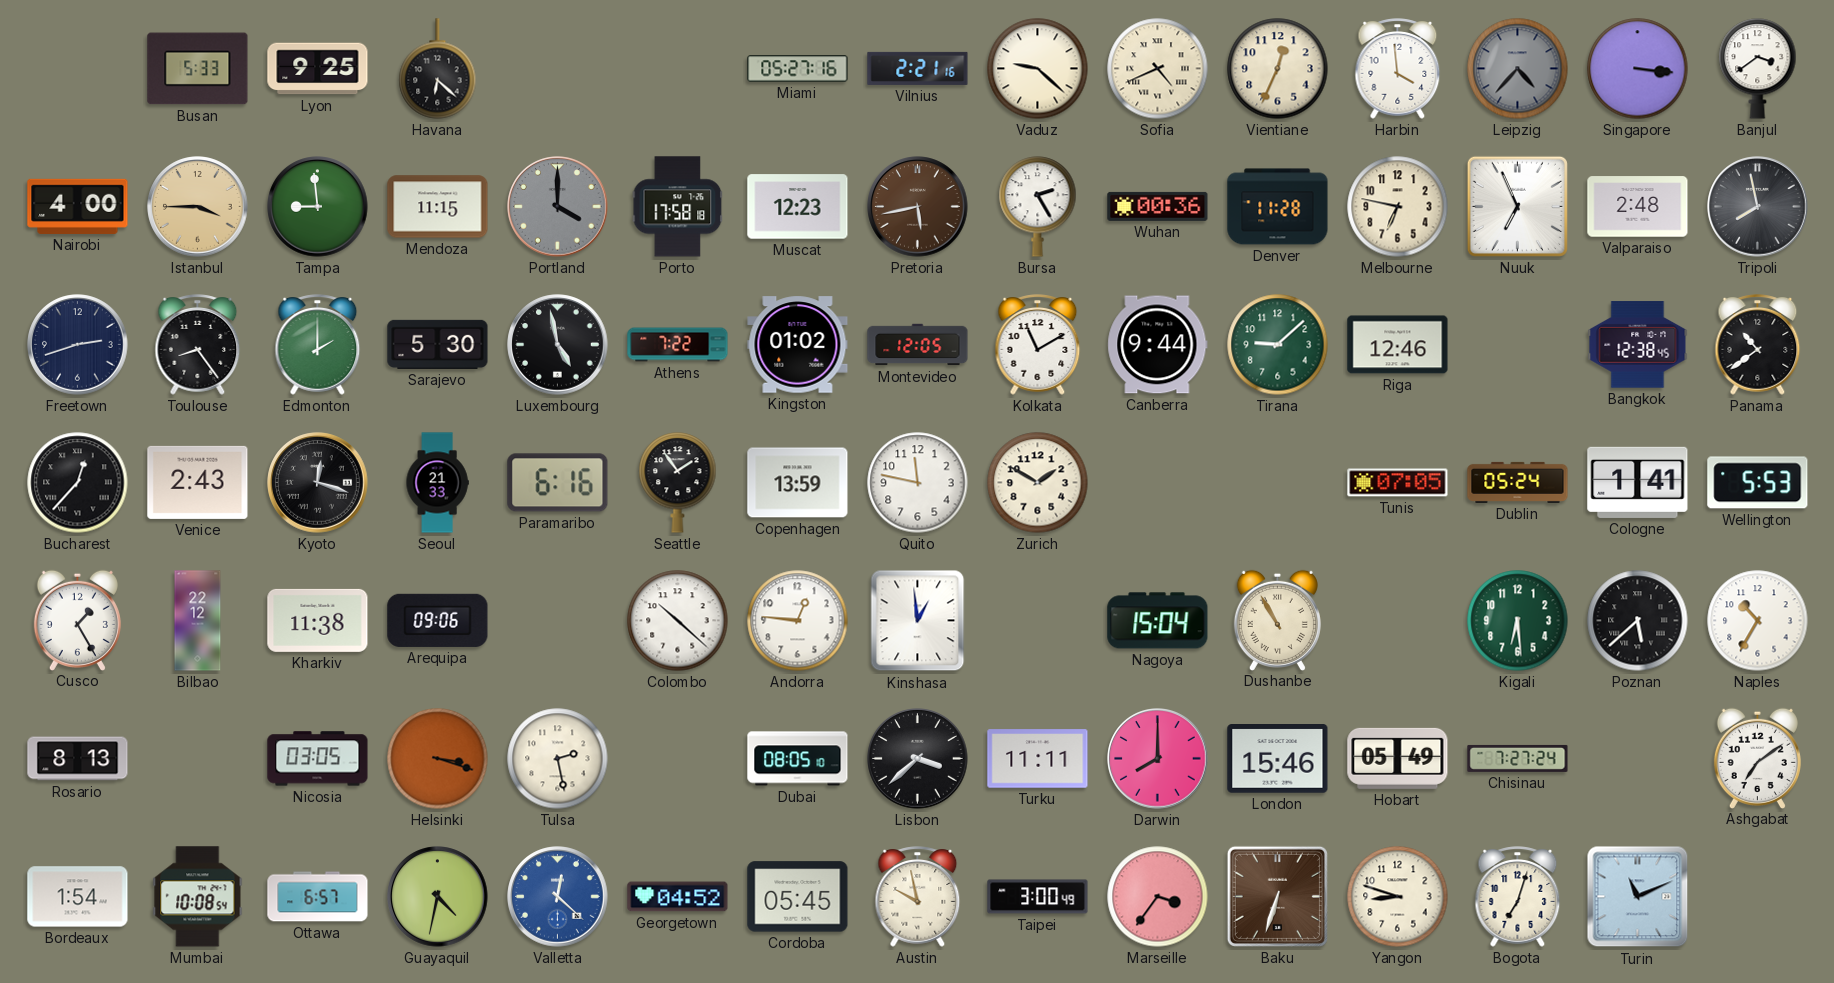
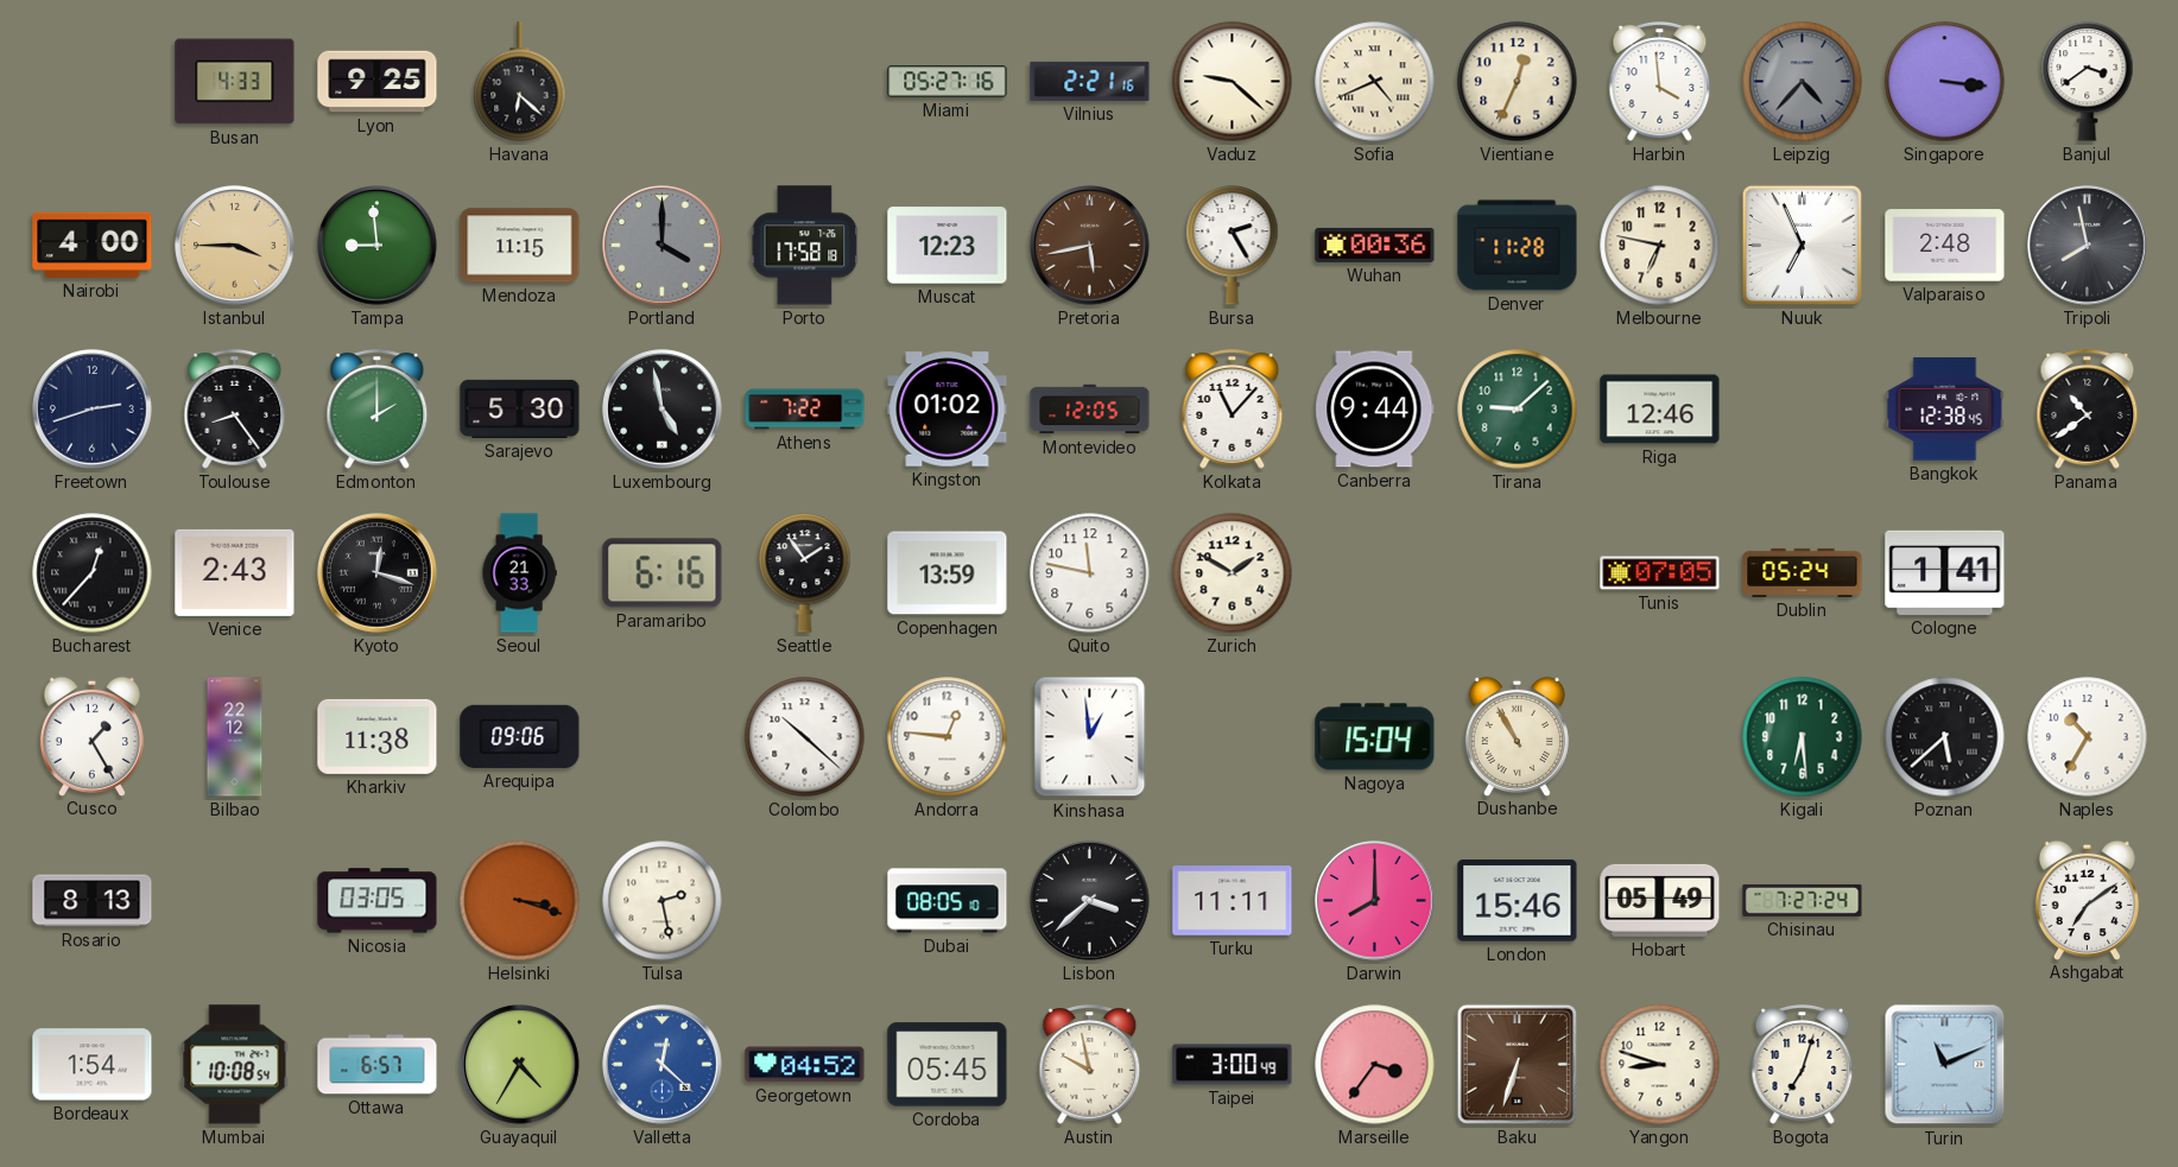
Busan: 5:33 -> 4:33 (235, 82)
Kolkata: 11:10 -> 11:07 (1233, 410)
Wellington: 5:53 -> none (1758, 483)
Guayaquil: 4:32 -> 4:35 (520, 1065)
